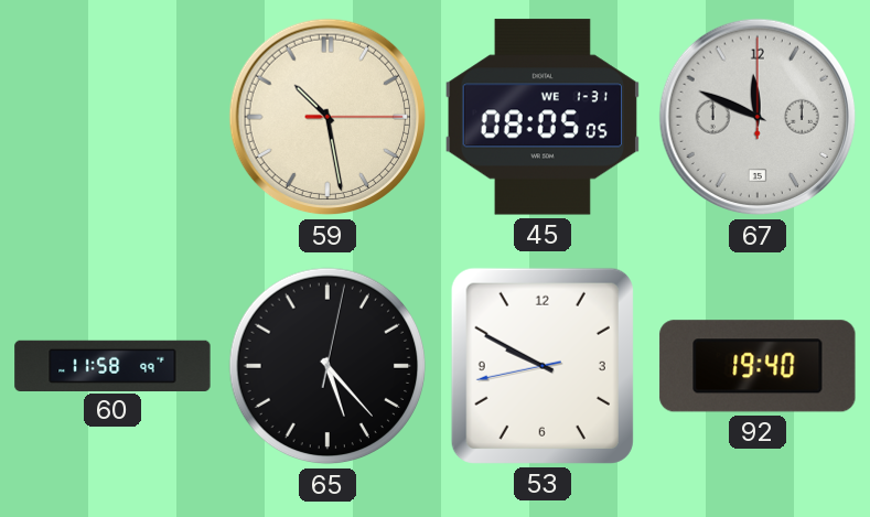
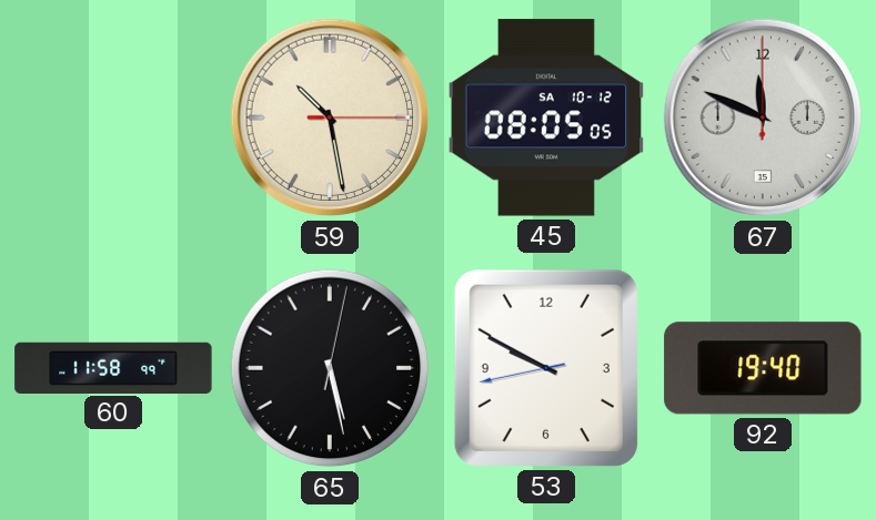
45 date: WE 1-31 -> SA 10-12 (545, 118)
65: 5:23 -> 5:28 (330, 368)
